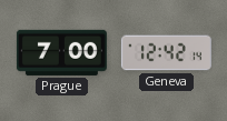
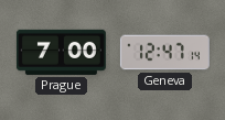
Geneva: 12:42 -> 12:47 (164, 53)
